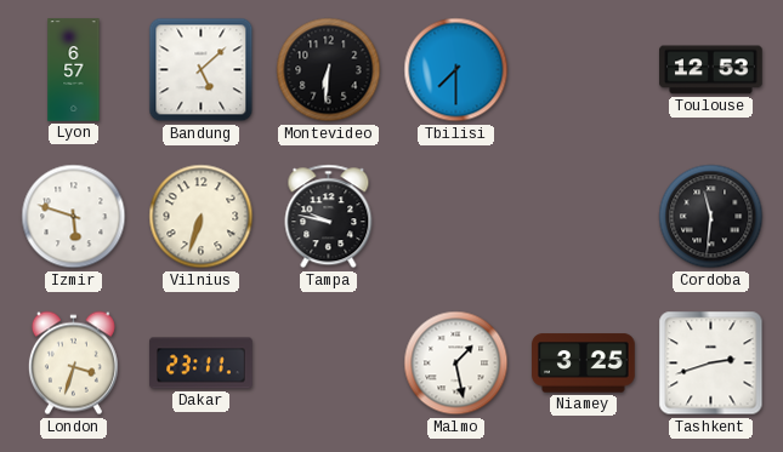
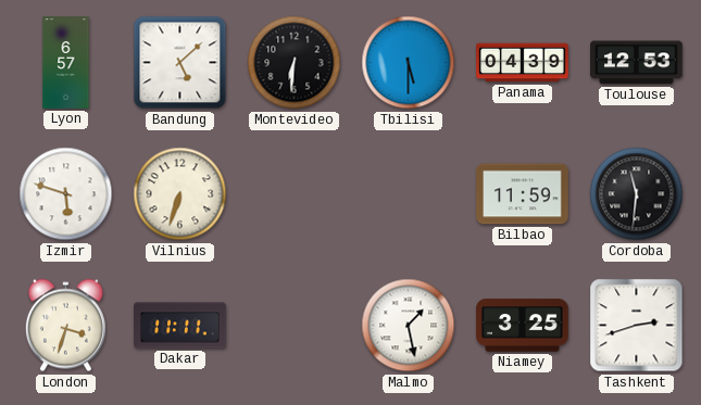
Tbilisi: 7:30 -> 5:30 (409, 63)
Panama: none -> 04:39 (523, 63)
Tampa: 9:47 -> none (329, 217)
Bilbao: none -> 11:59 (523, 194)
Dakar: 23:11 -> 11:11 (180, 326)
